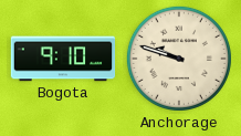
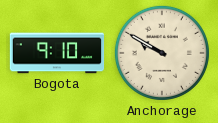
Anchorage: 9:48 -> 9:50 (162, 53)
